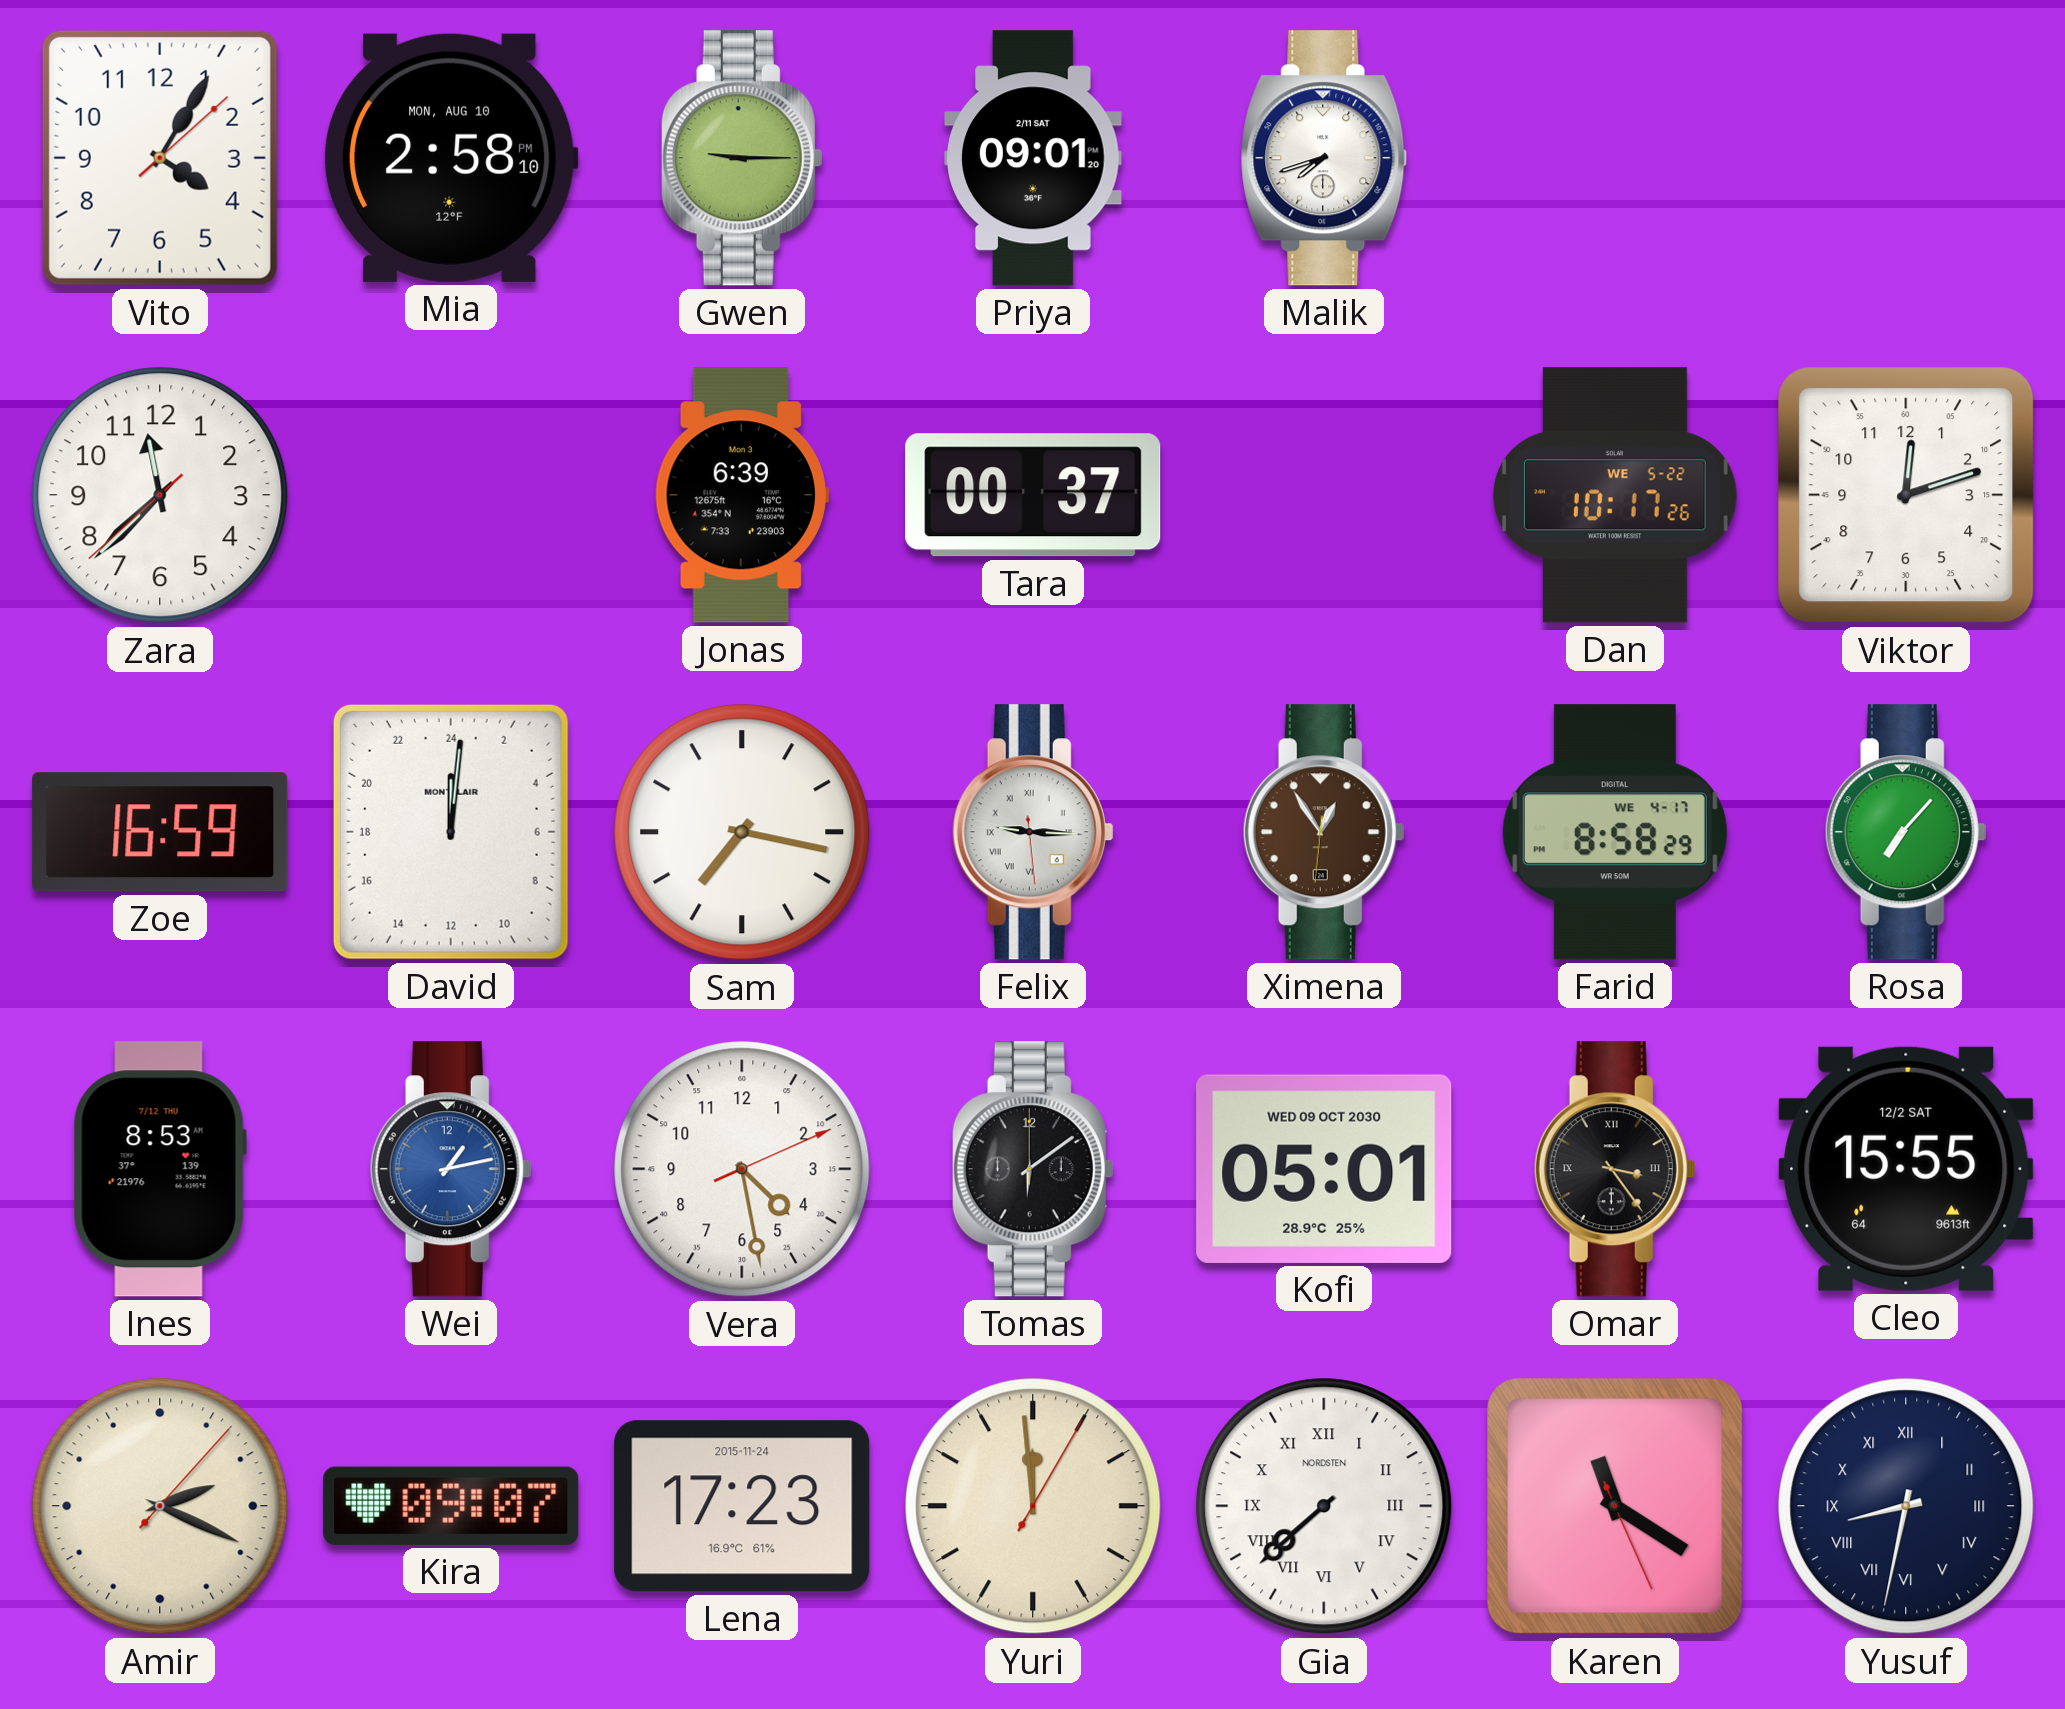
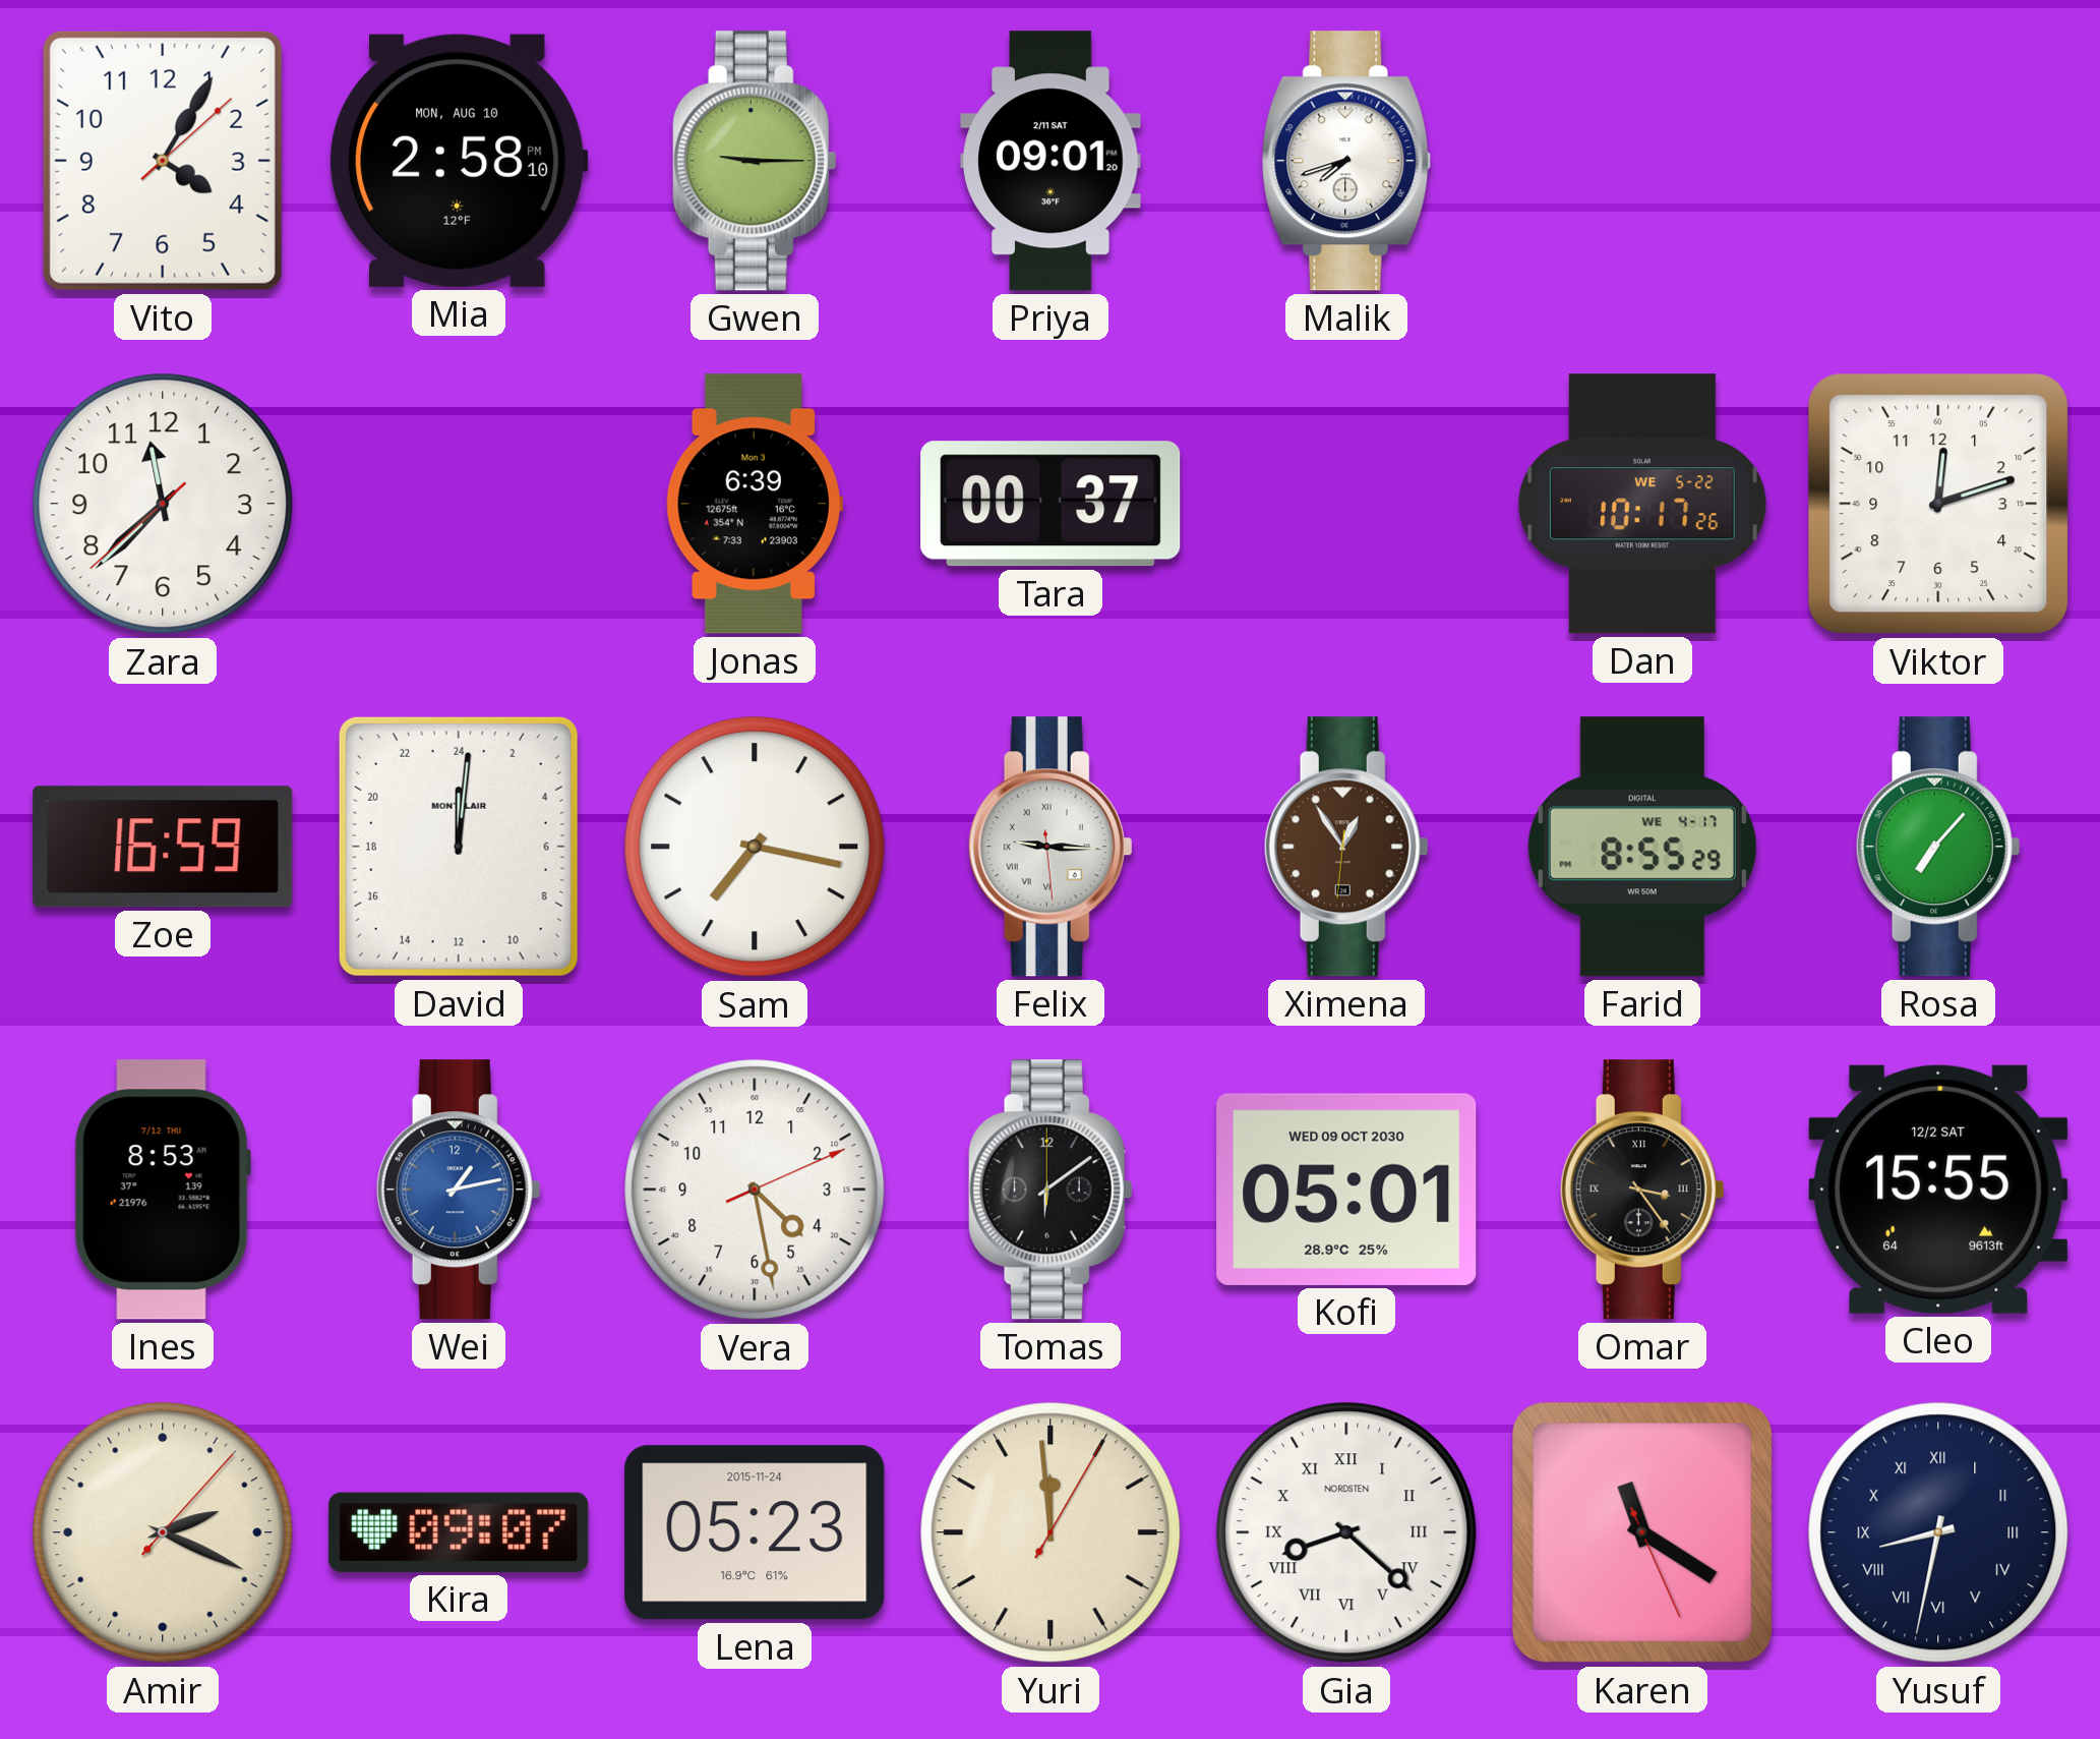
Farid: 8:58 -> 8:55 (1642, 847)
Lena: 17:23 -> 05:23 (755, 1532)
Gia: 7:38 -> 8:22 (1346, 1532)
